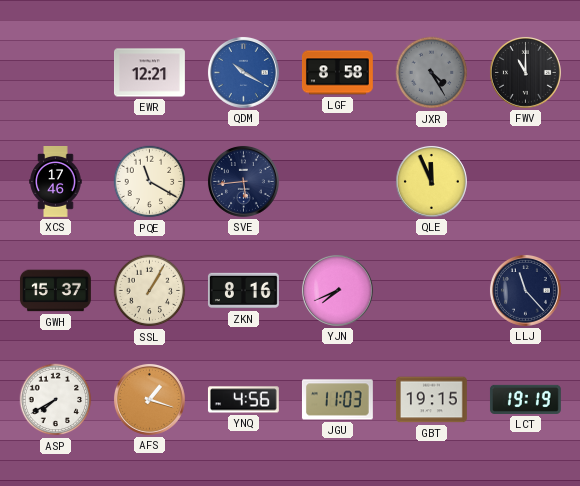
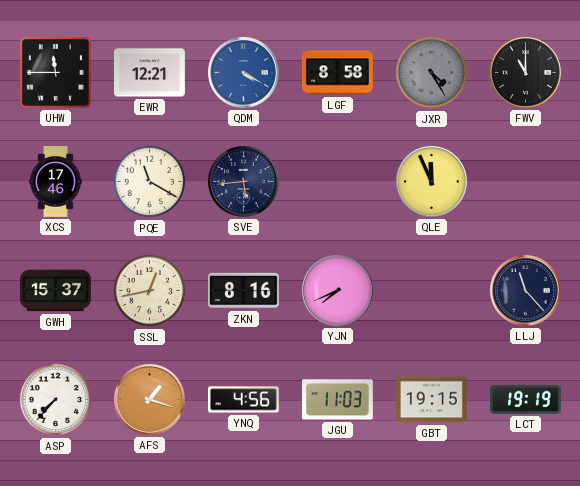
UHW: none -> 11:45 (55, 72)
QDM: 10:20 -> 4:20 (243, 72)
SSL: 1:05 -> 12:43 (150, 291)
ASP: 7:40 -> 7:37 (56, 400)
